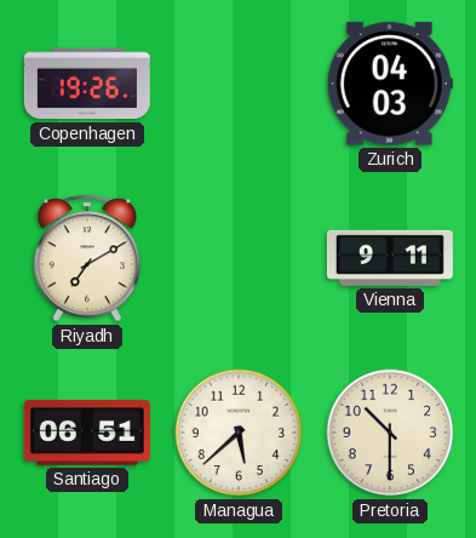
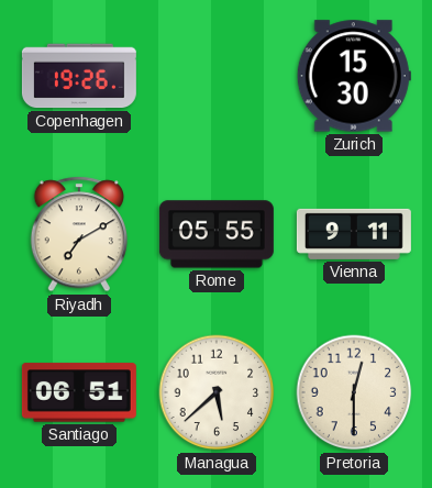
Zurich: 04:03 -> 15:30 (354, 76)
Rome: none -> 05:55 (217, 234)
Pretoria: 10:30 -> 12:30 (354, 392)
